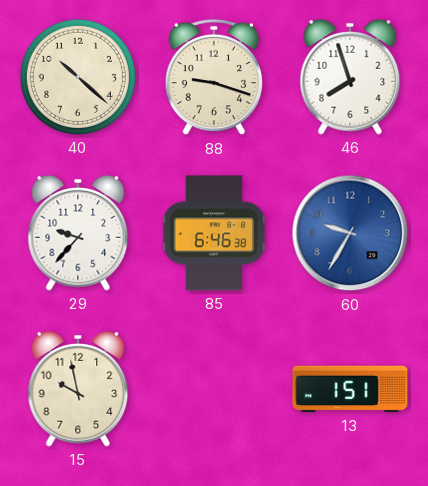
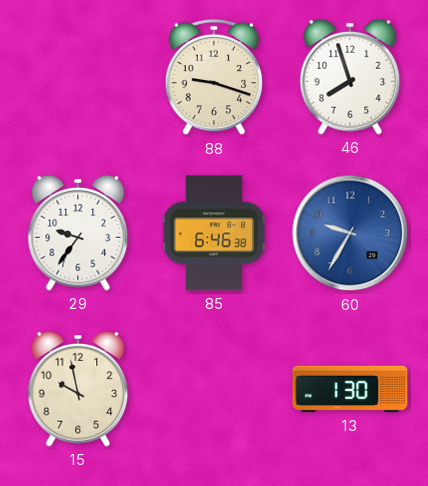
40: 10:22 -> none (78, 77)
29: 9:37 -> 9:36 (78, 233)
13: 1:51 -> 1:30 (350, 389)
